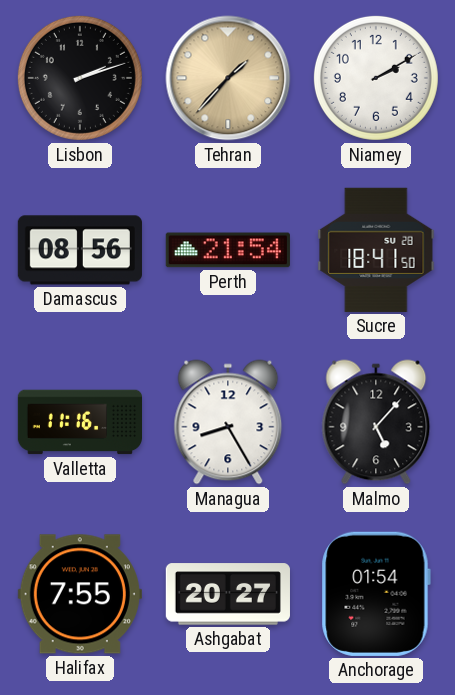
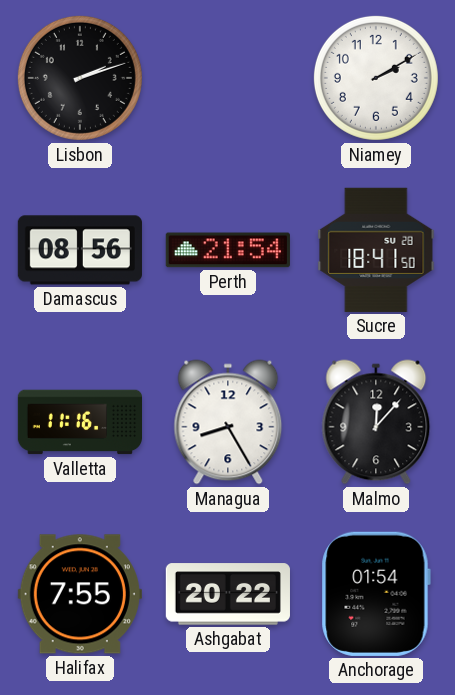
Tehran: 1:37 -> none (228, 78)
Malmo: 5:07 -> 12:07 (376, 422)
Ashgabat: 20:27 -> 20:22 (228, 594)
